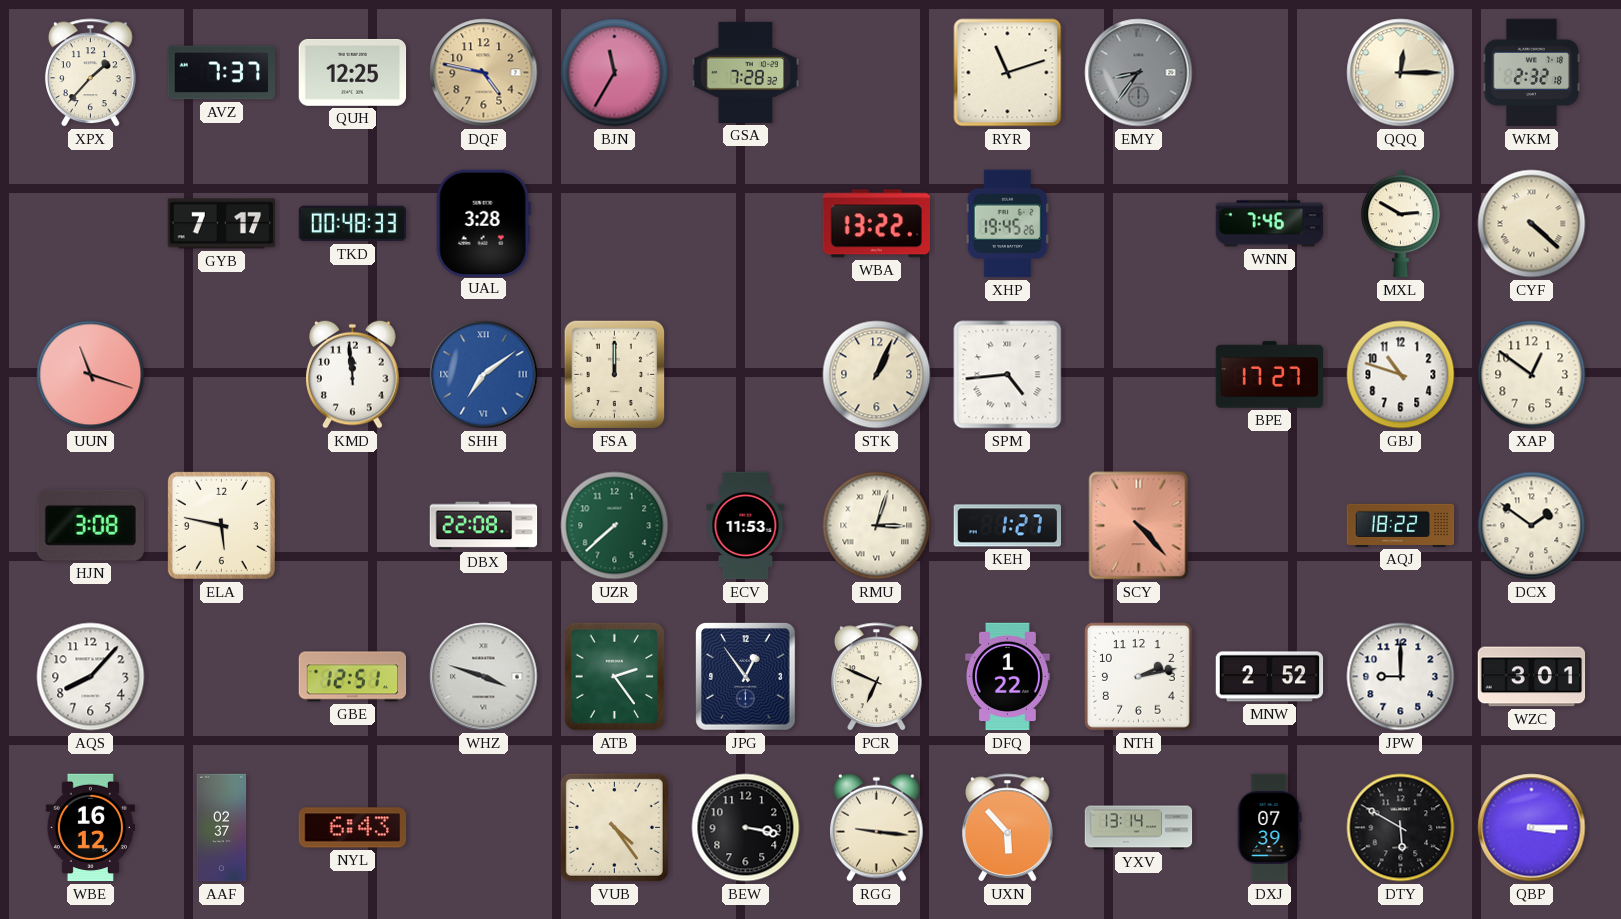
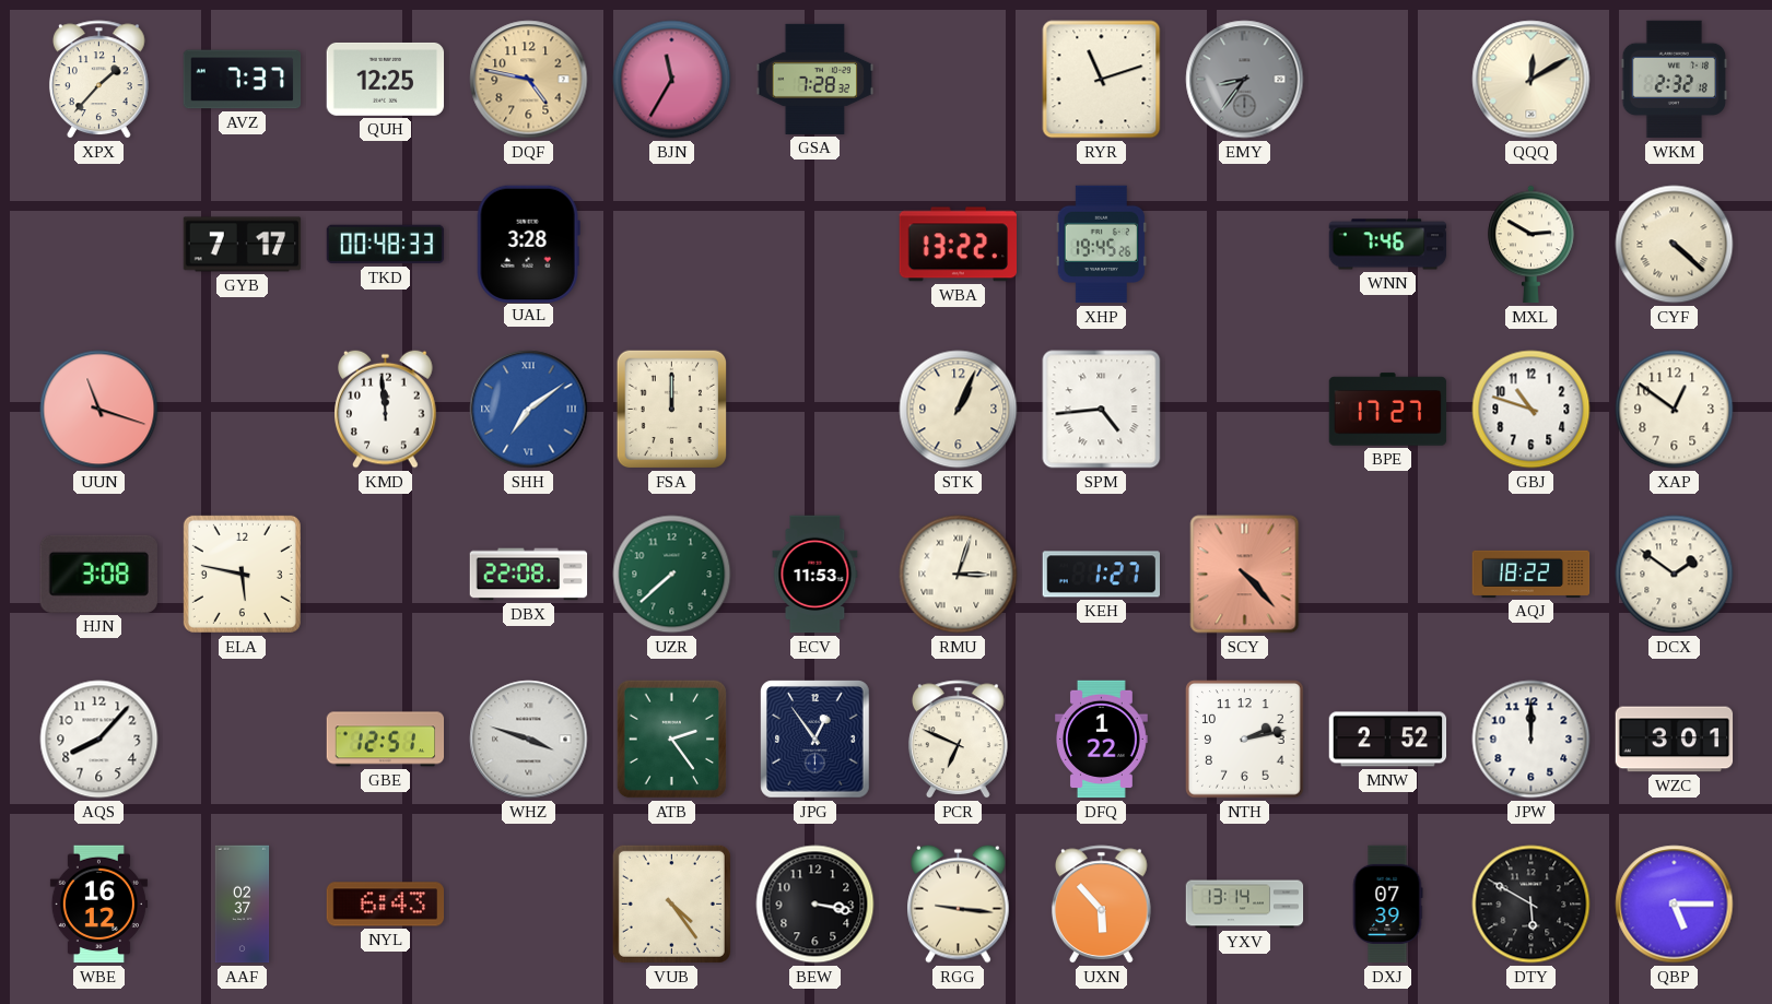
QQQ: 12:15 -> 12:10 (1532, 80)
JPW: 9:00 -> 12:00 (1532, 740)
QBP: 3:15 -> 5:15 (1675, 905)
